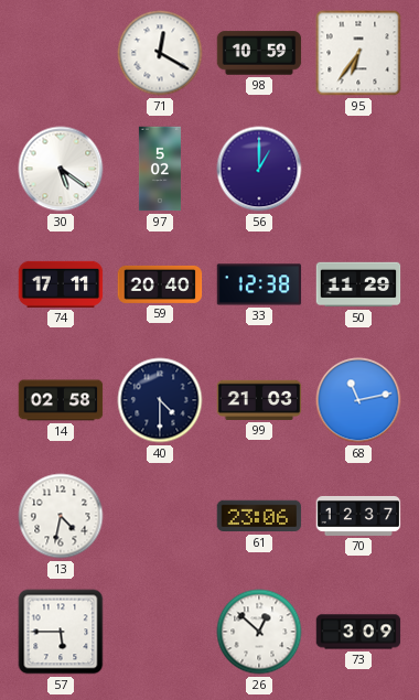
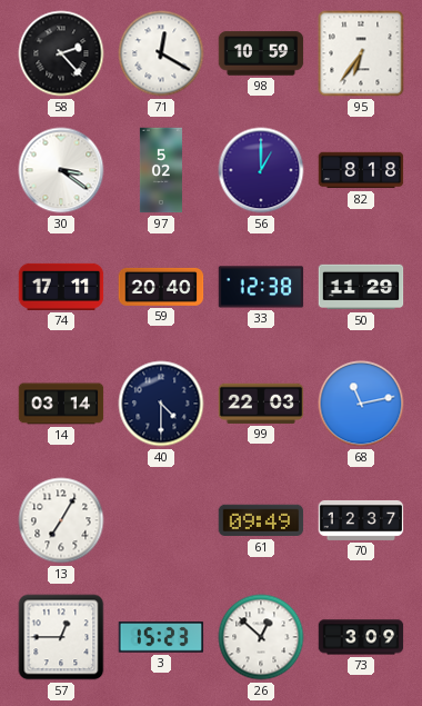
58: none -> 2:23 (61, 53)
30: 5:21 -> 3:21 (61, 170)
82: none -> 8:18 (361, 170)
14: 02:58 -> 03:14 (61, 404)
99: 21:03 -> 22:03 (261, 404)
13: 4:32 -> 7:05 (61, 520)
61: 23:06 -> 09:49 (261, 520)
57: 5:45 -> 12:45 (61, 637)
3: none -> 15:23 (161, 638)
